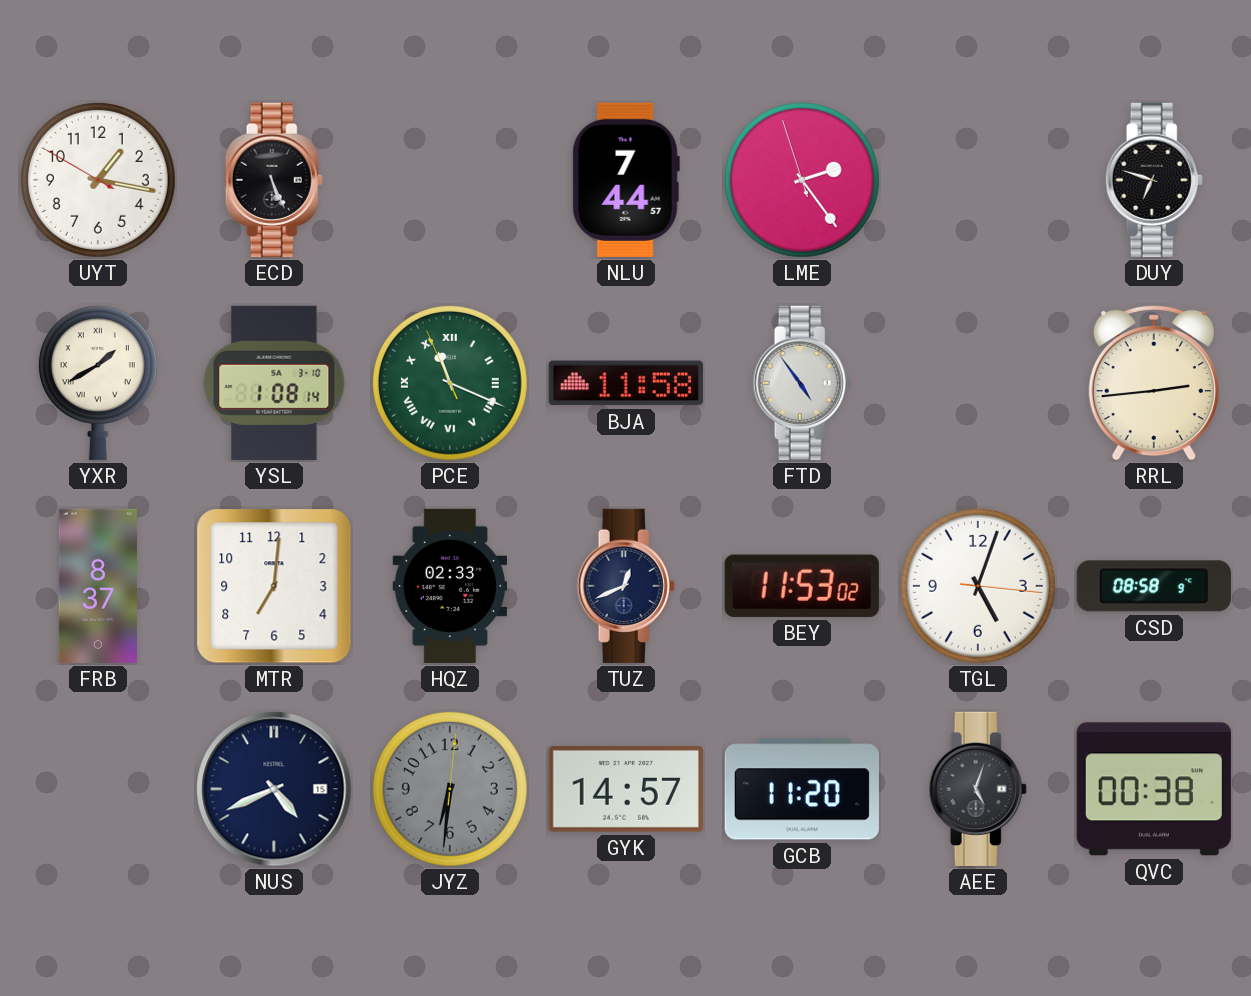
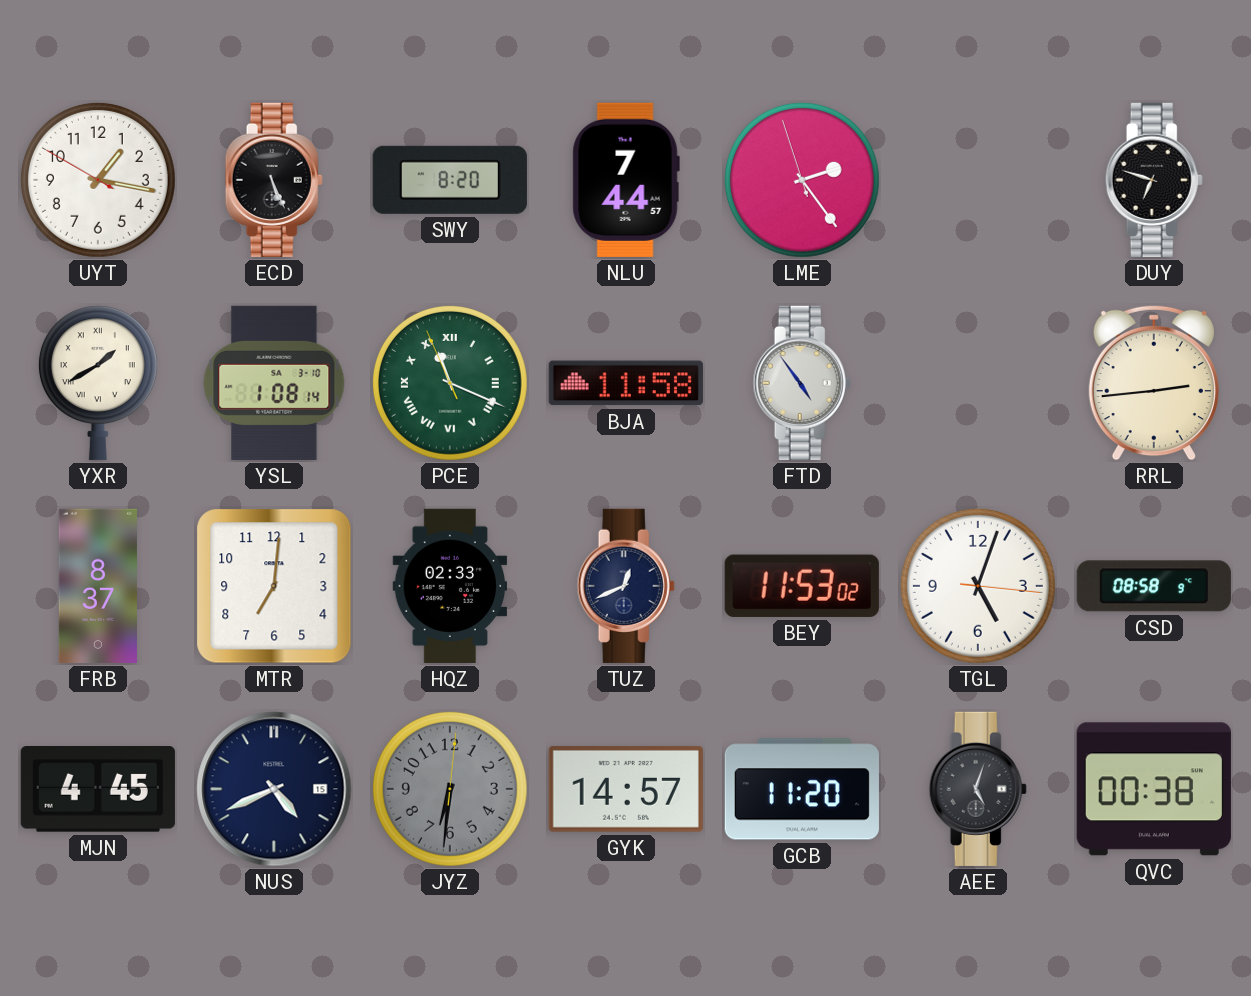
SWY: none -> 8:20 (450, 180)
MJN: none -> 4:45 (98, 790)
